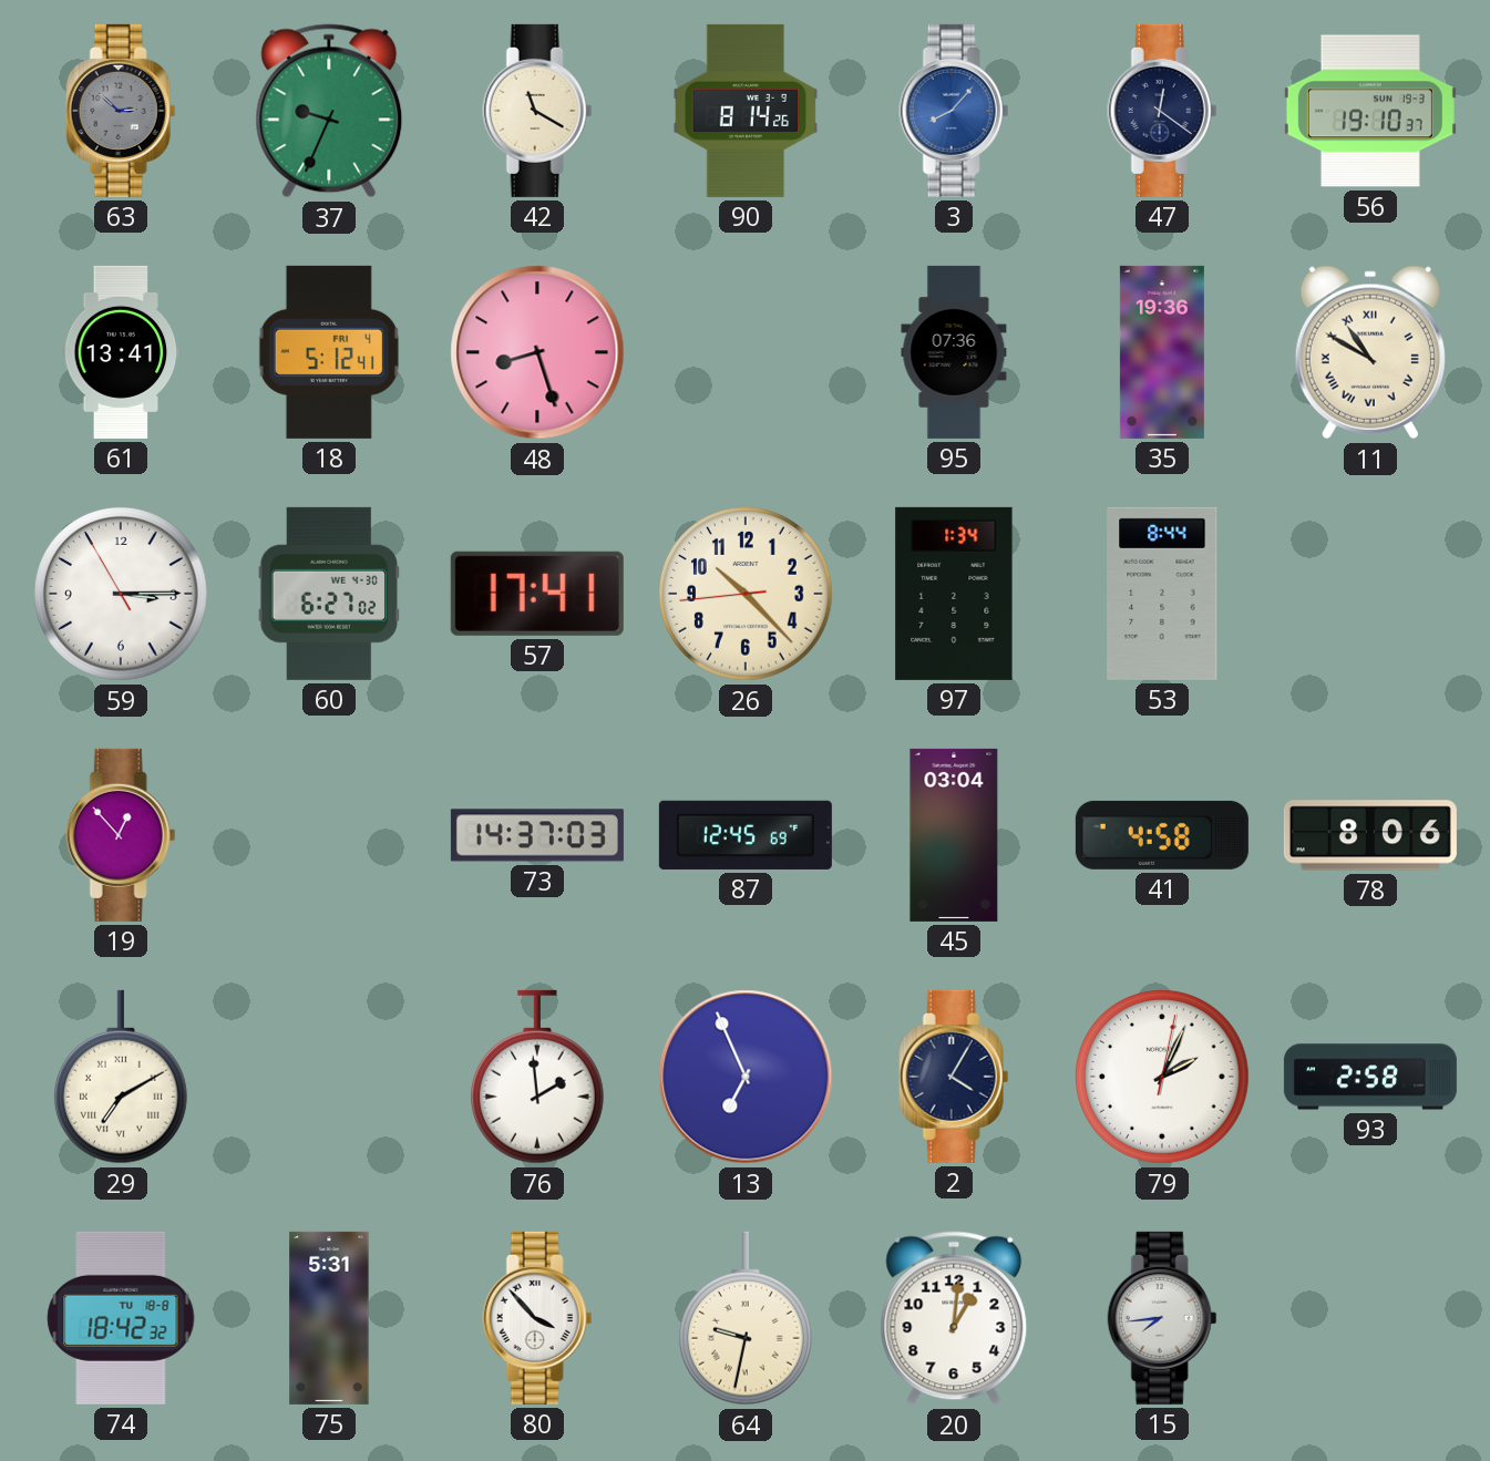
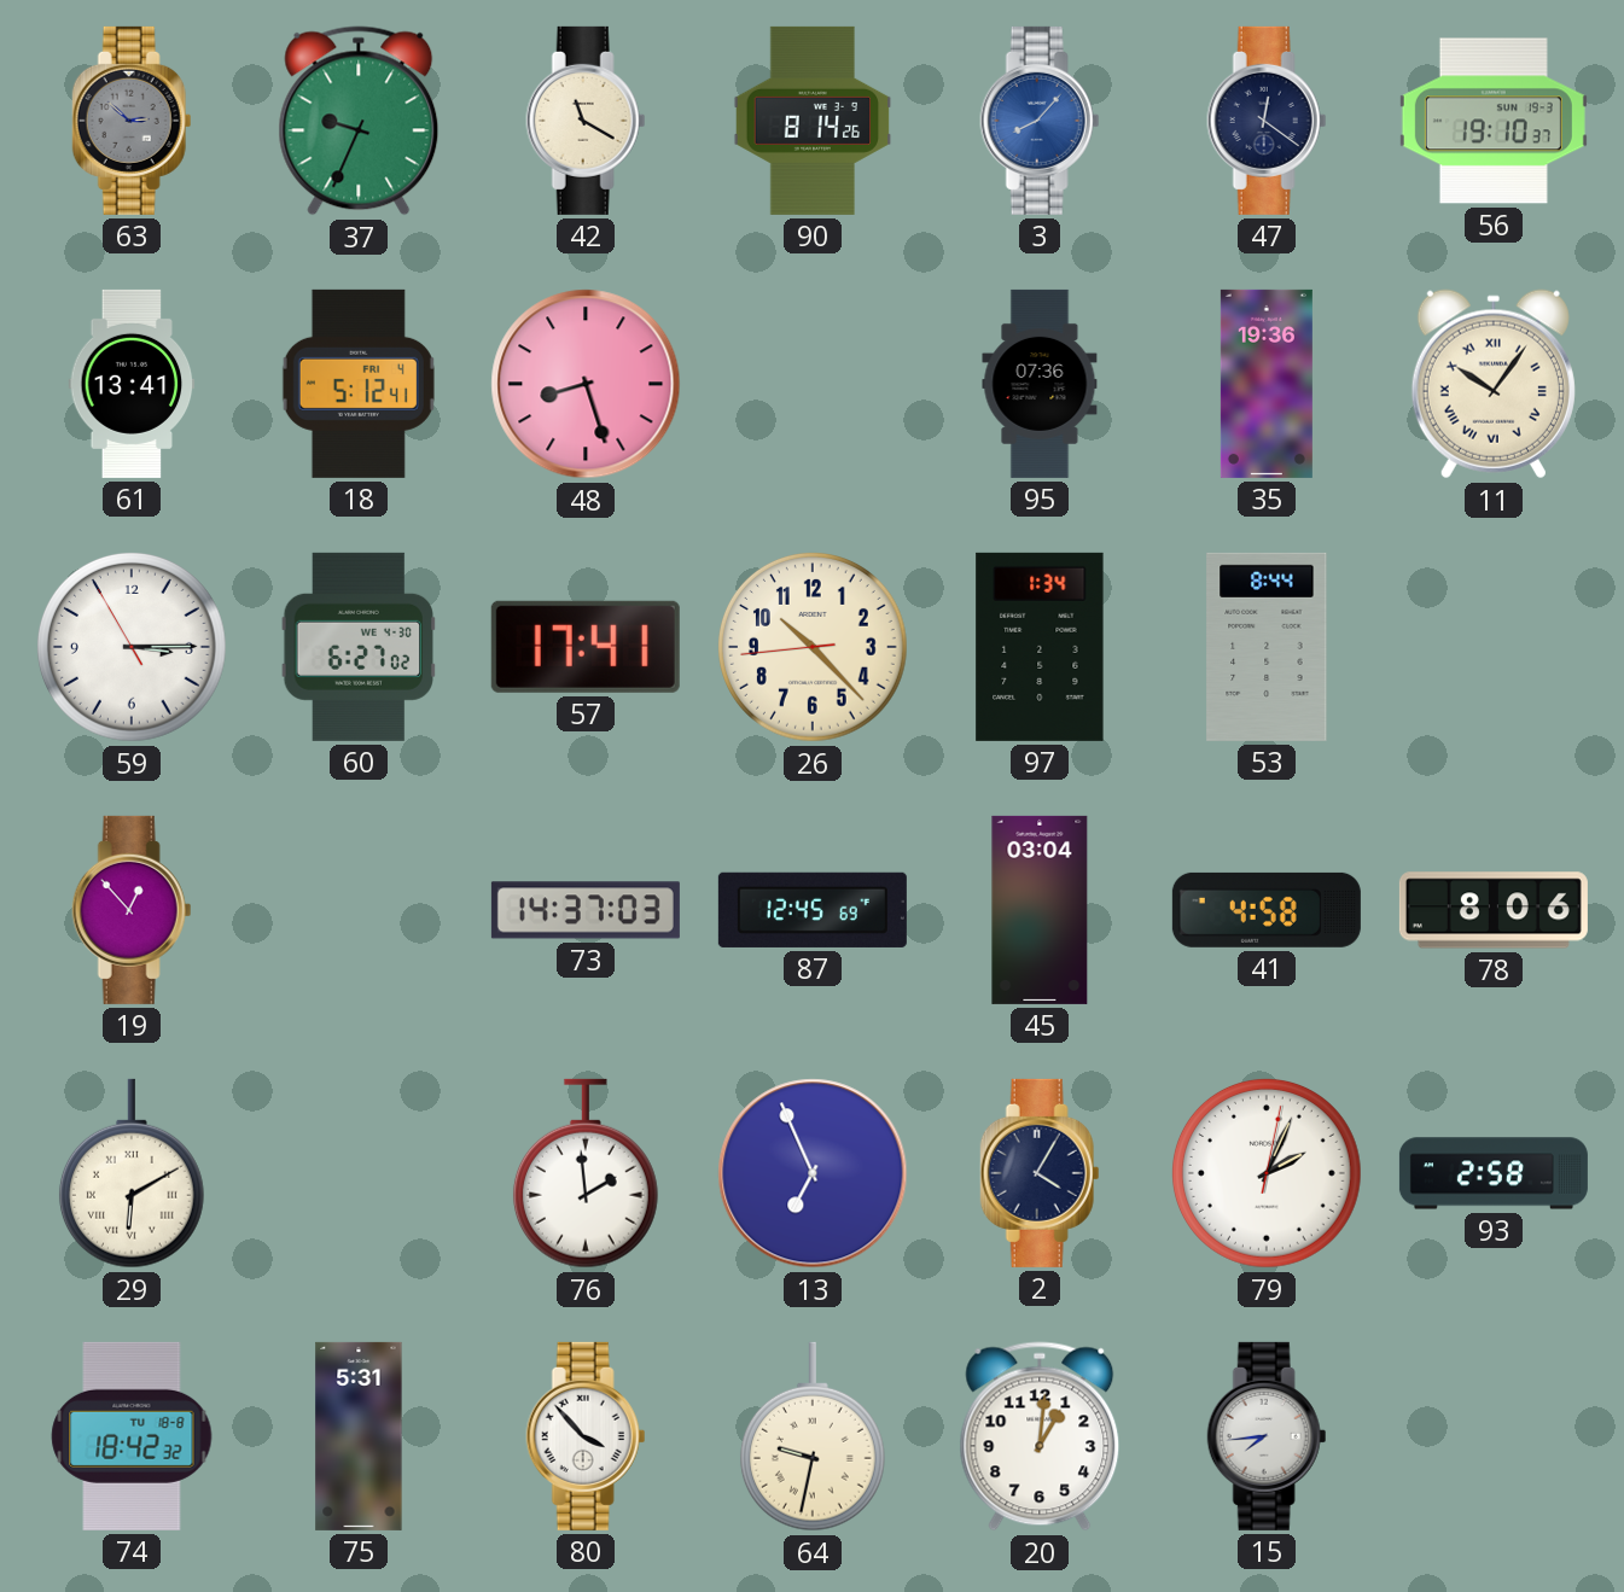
11: 10:50 -> 10:06 (1494, 384)
29: 7:10 -> 6:10 (132, 1173)
